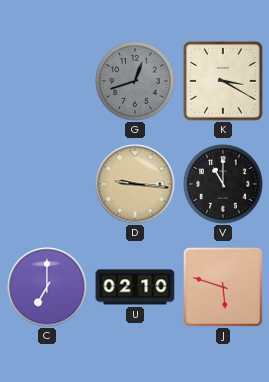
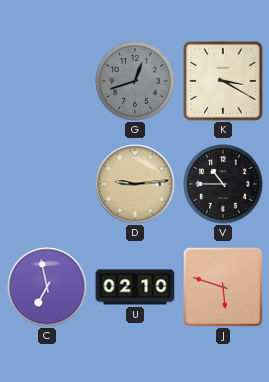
D: 9:16 -> 9:14 (135, 184)
V: 11:00 -> 10:45 (223, 184)
C: 7:00 -> 6:58 (47, 287)
